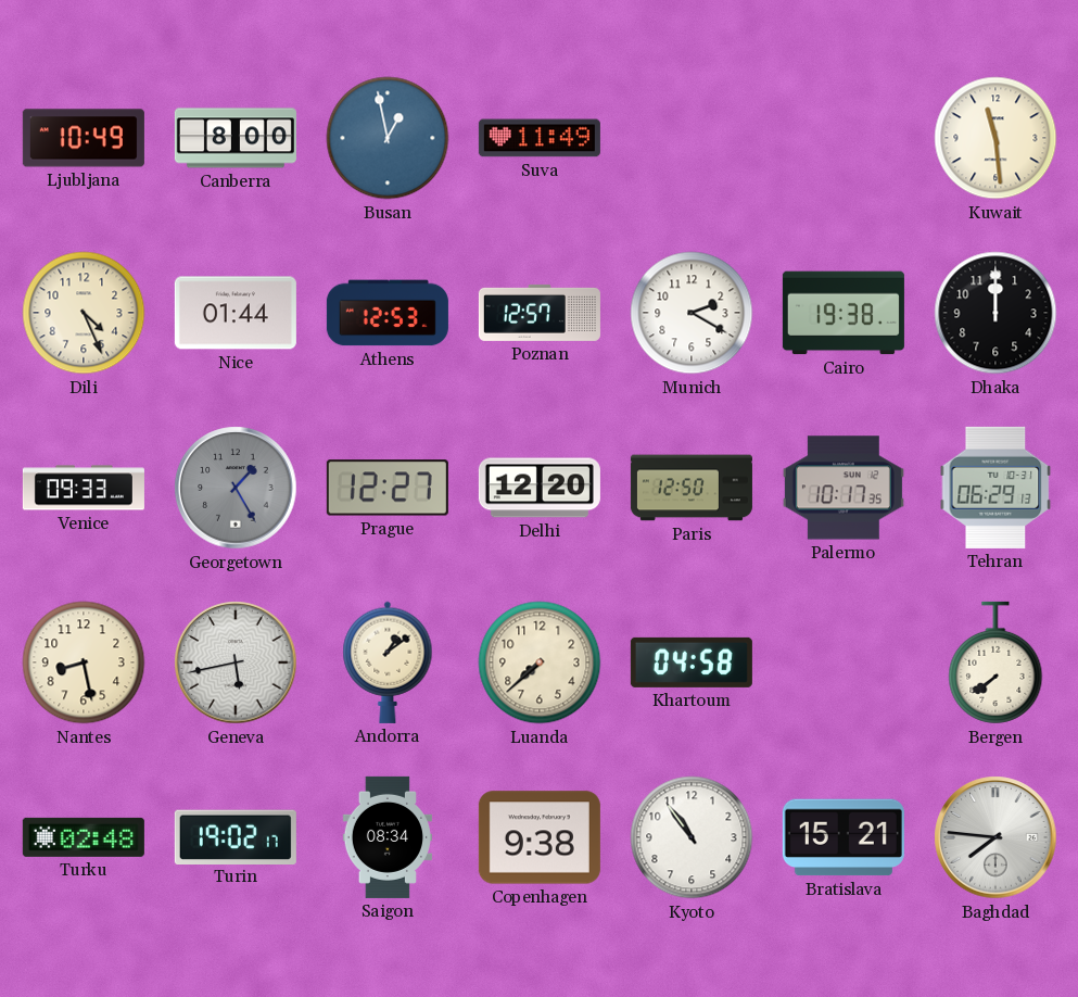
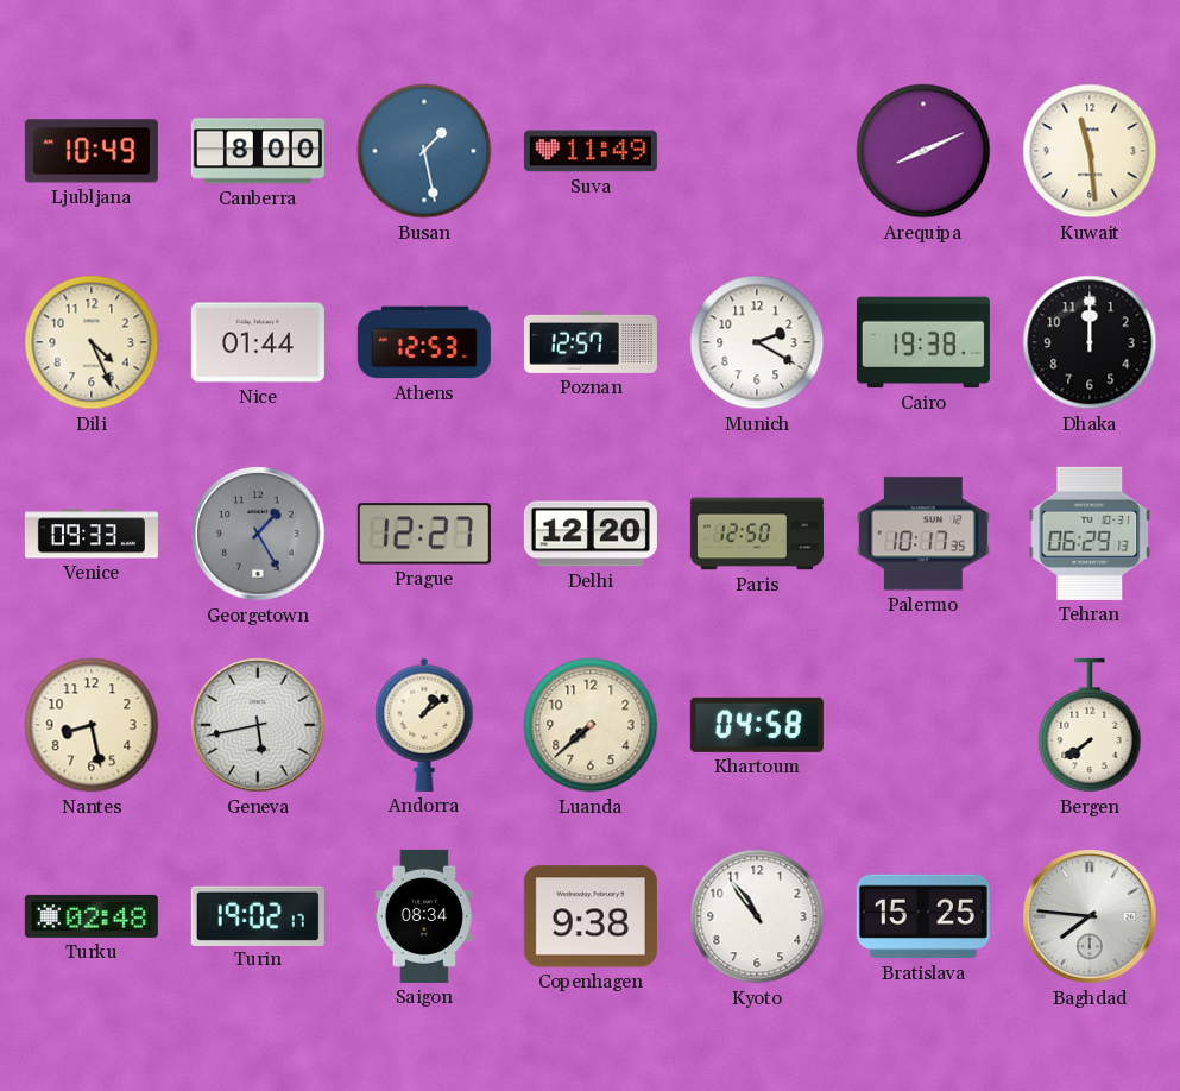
Busan: 12:58 -> 1:28 (424, 151)
Arequipa: none -> 8:11 (923, 151)
Bratislava: 15:21 -> 15:25 (923, 916)
